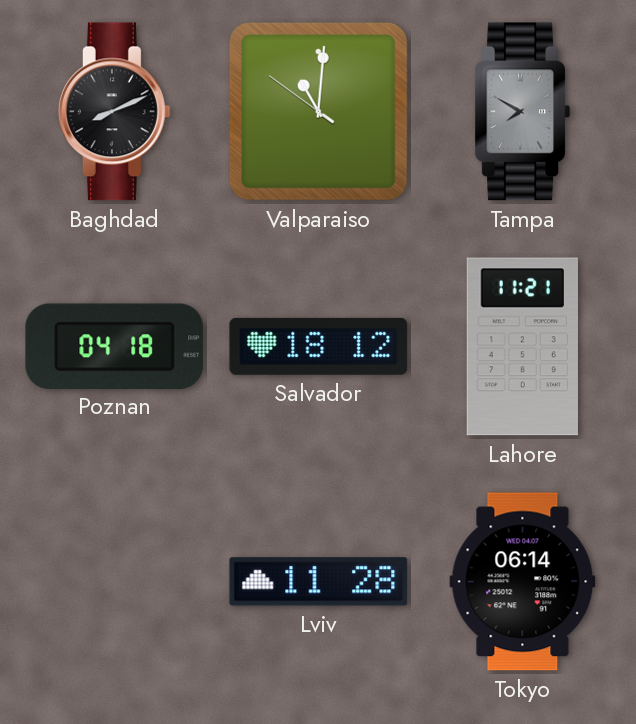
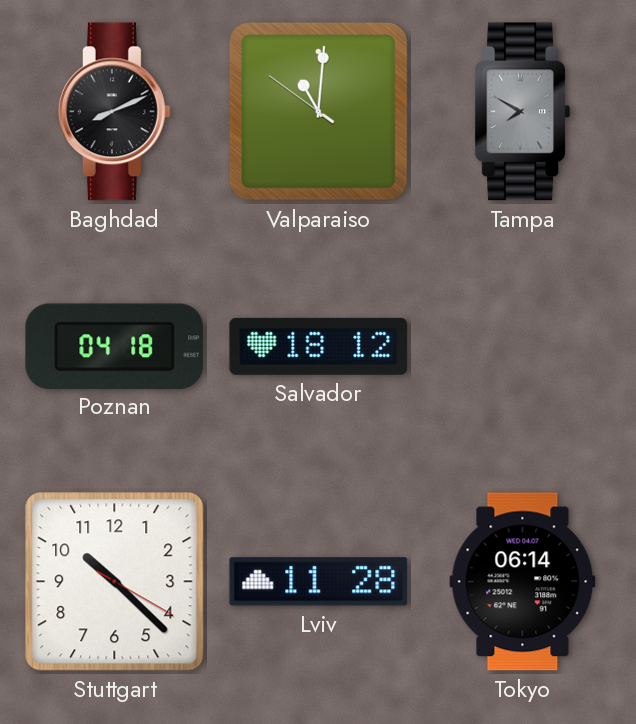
Lahore: 11:21 -> none (522, 347)
Stuttgart: none -> 10:22 (115, 582)
